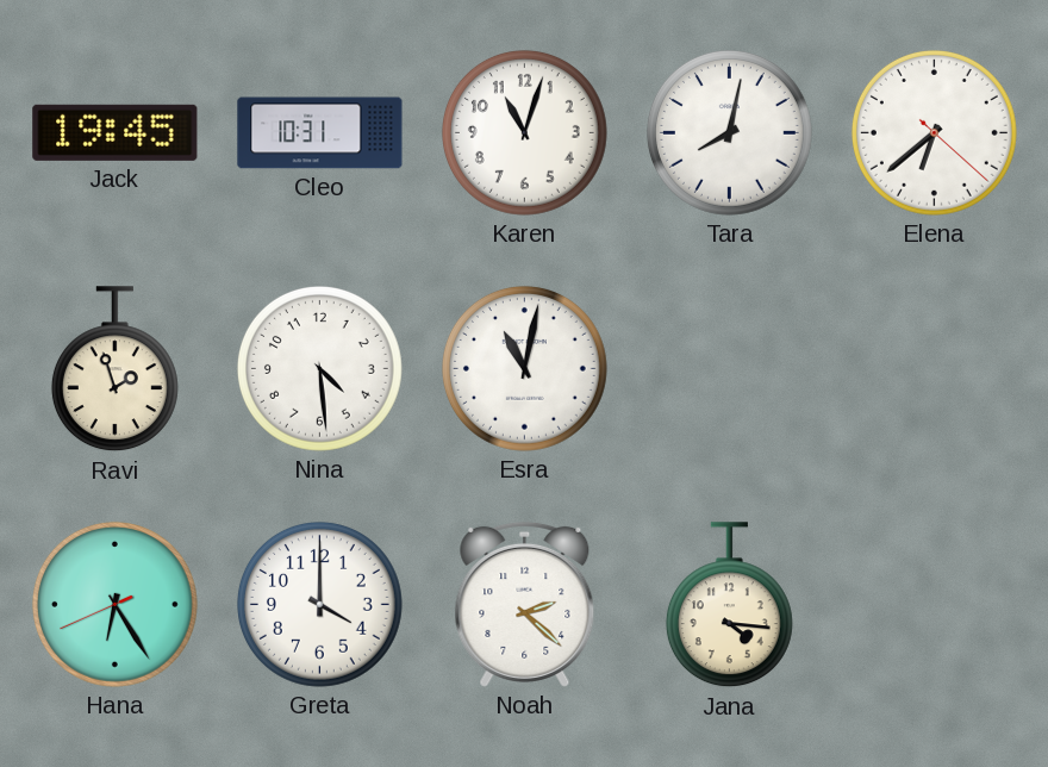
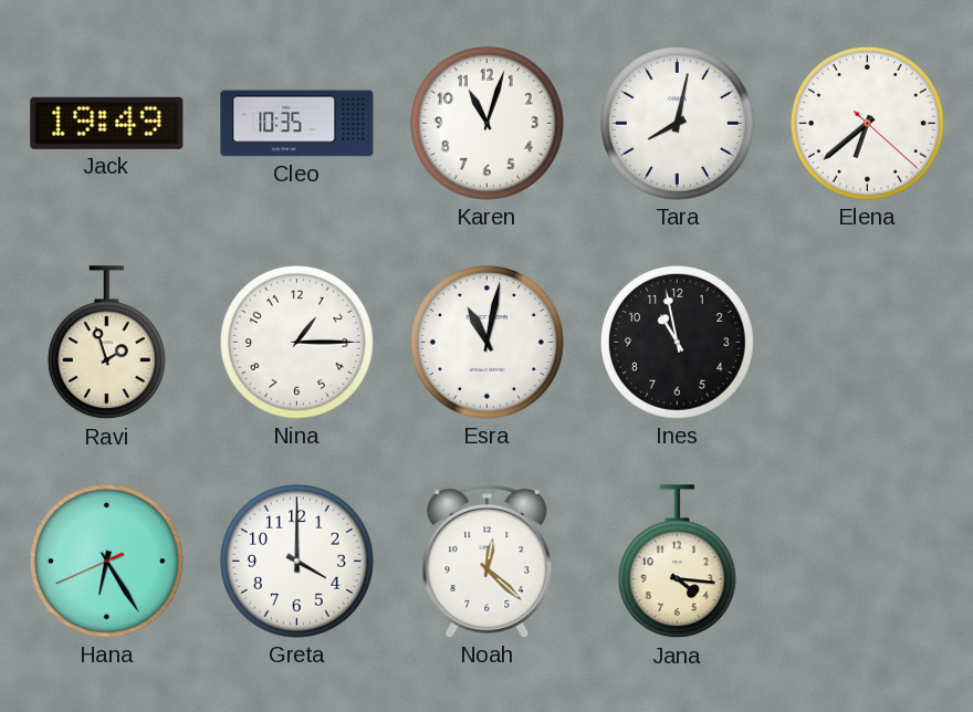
Jack: 19:45 -> 19:49 (107, 123)
Cleo: 10:31 -> 10:35 (297, 124)
Nina: 4:29 -> 1:15 (296, 342)
Ines: none -> 10:58 (677, 342)
Noah: 2:22 -> 12:22 (488, 561)
